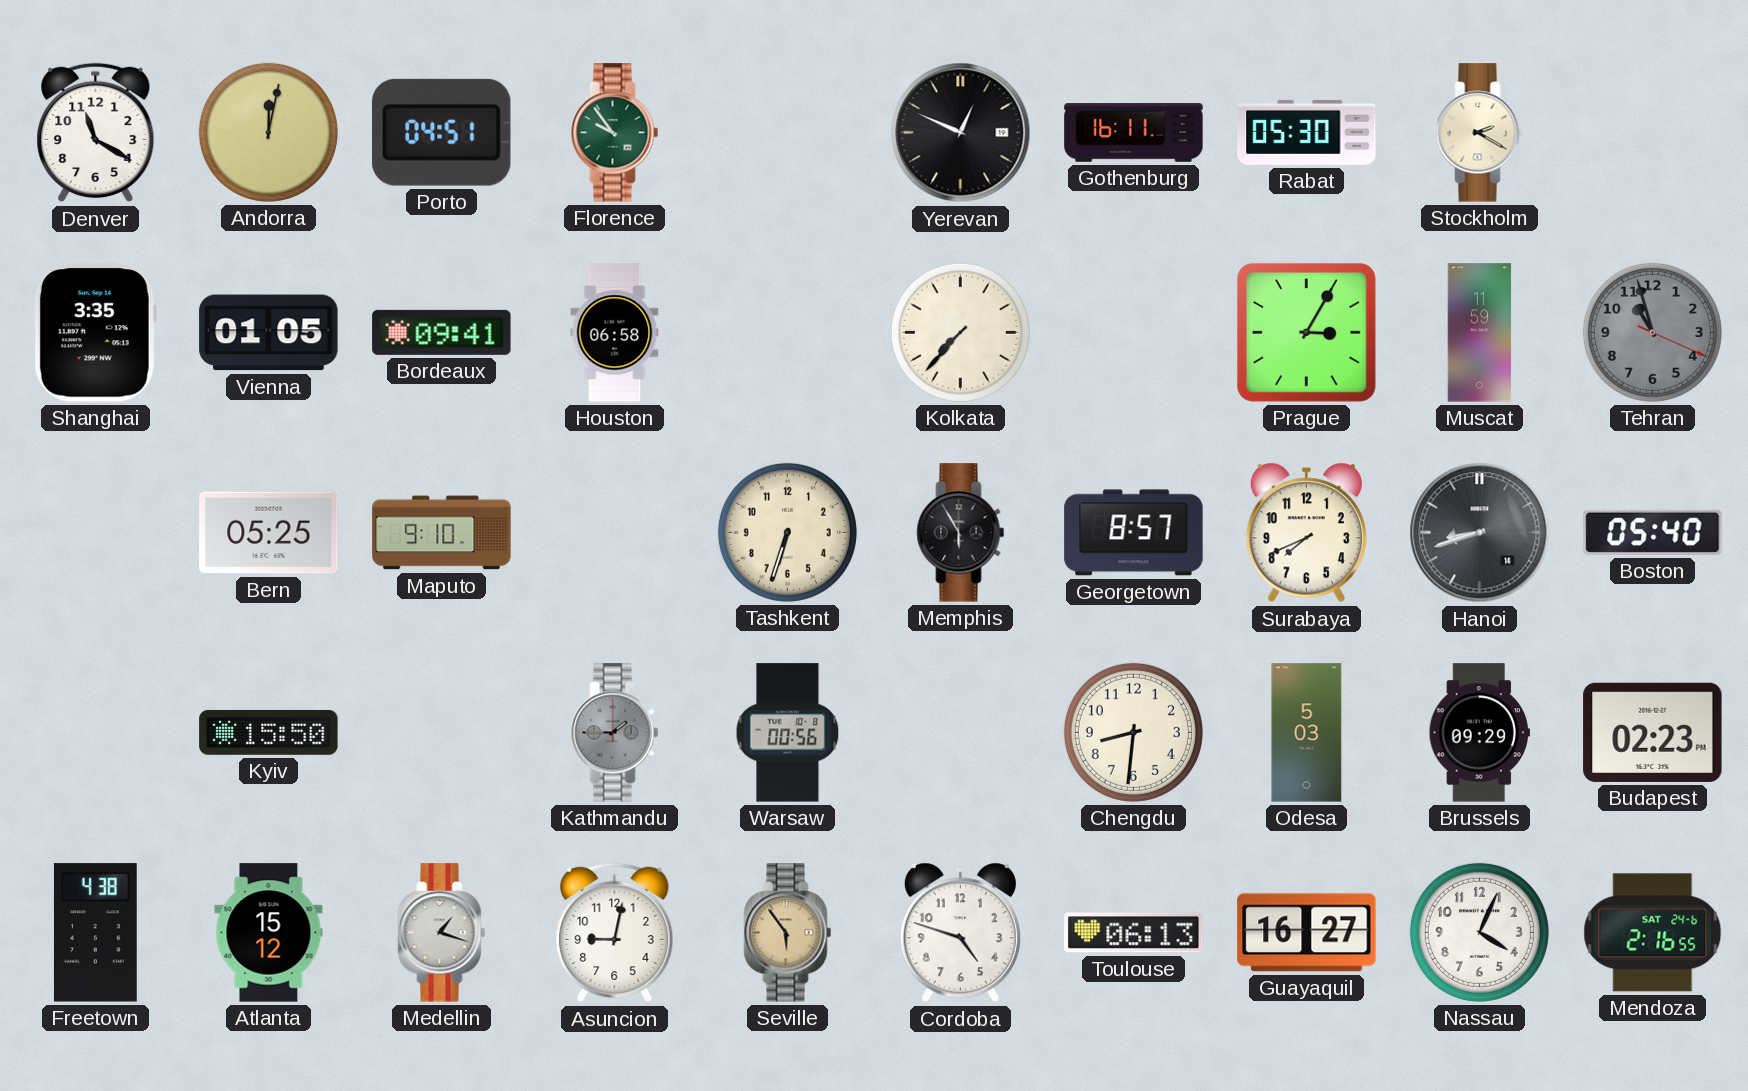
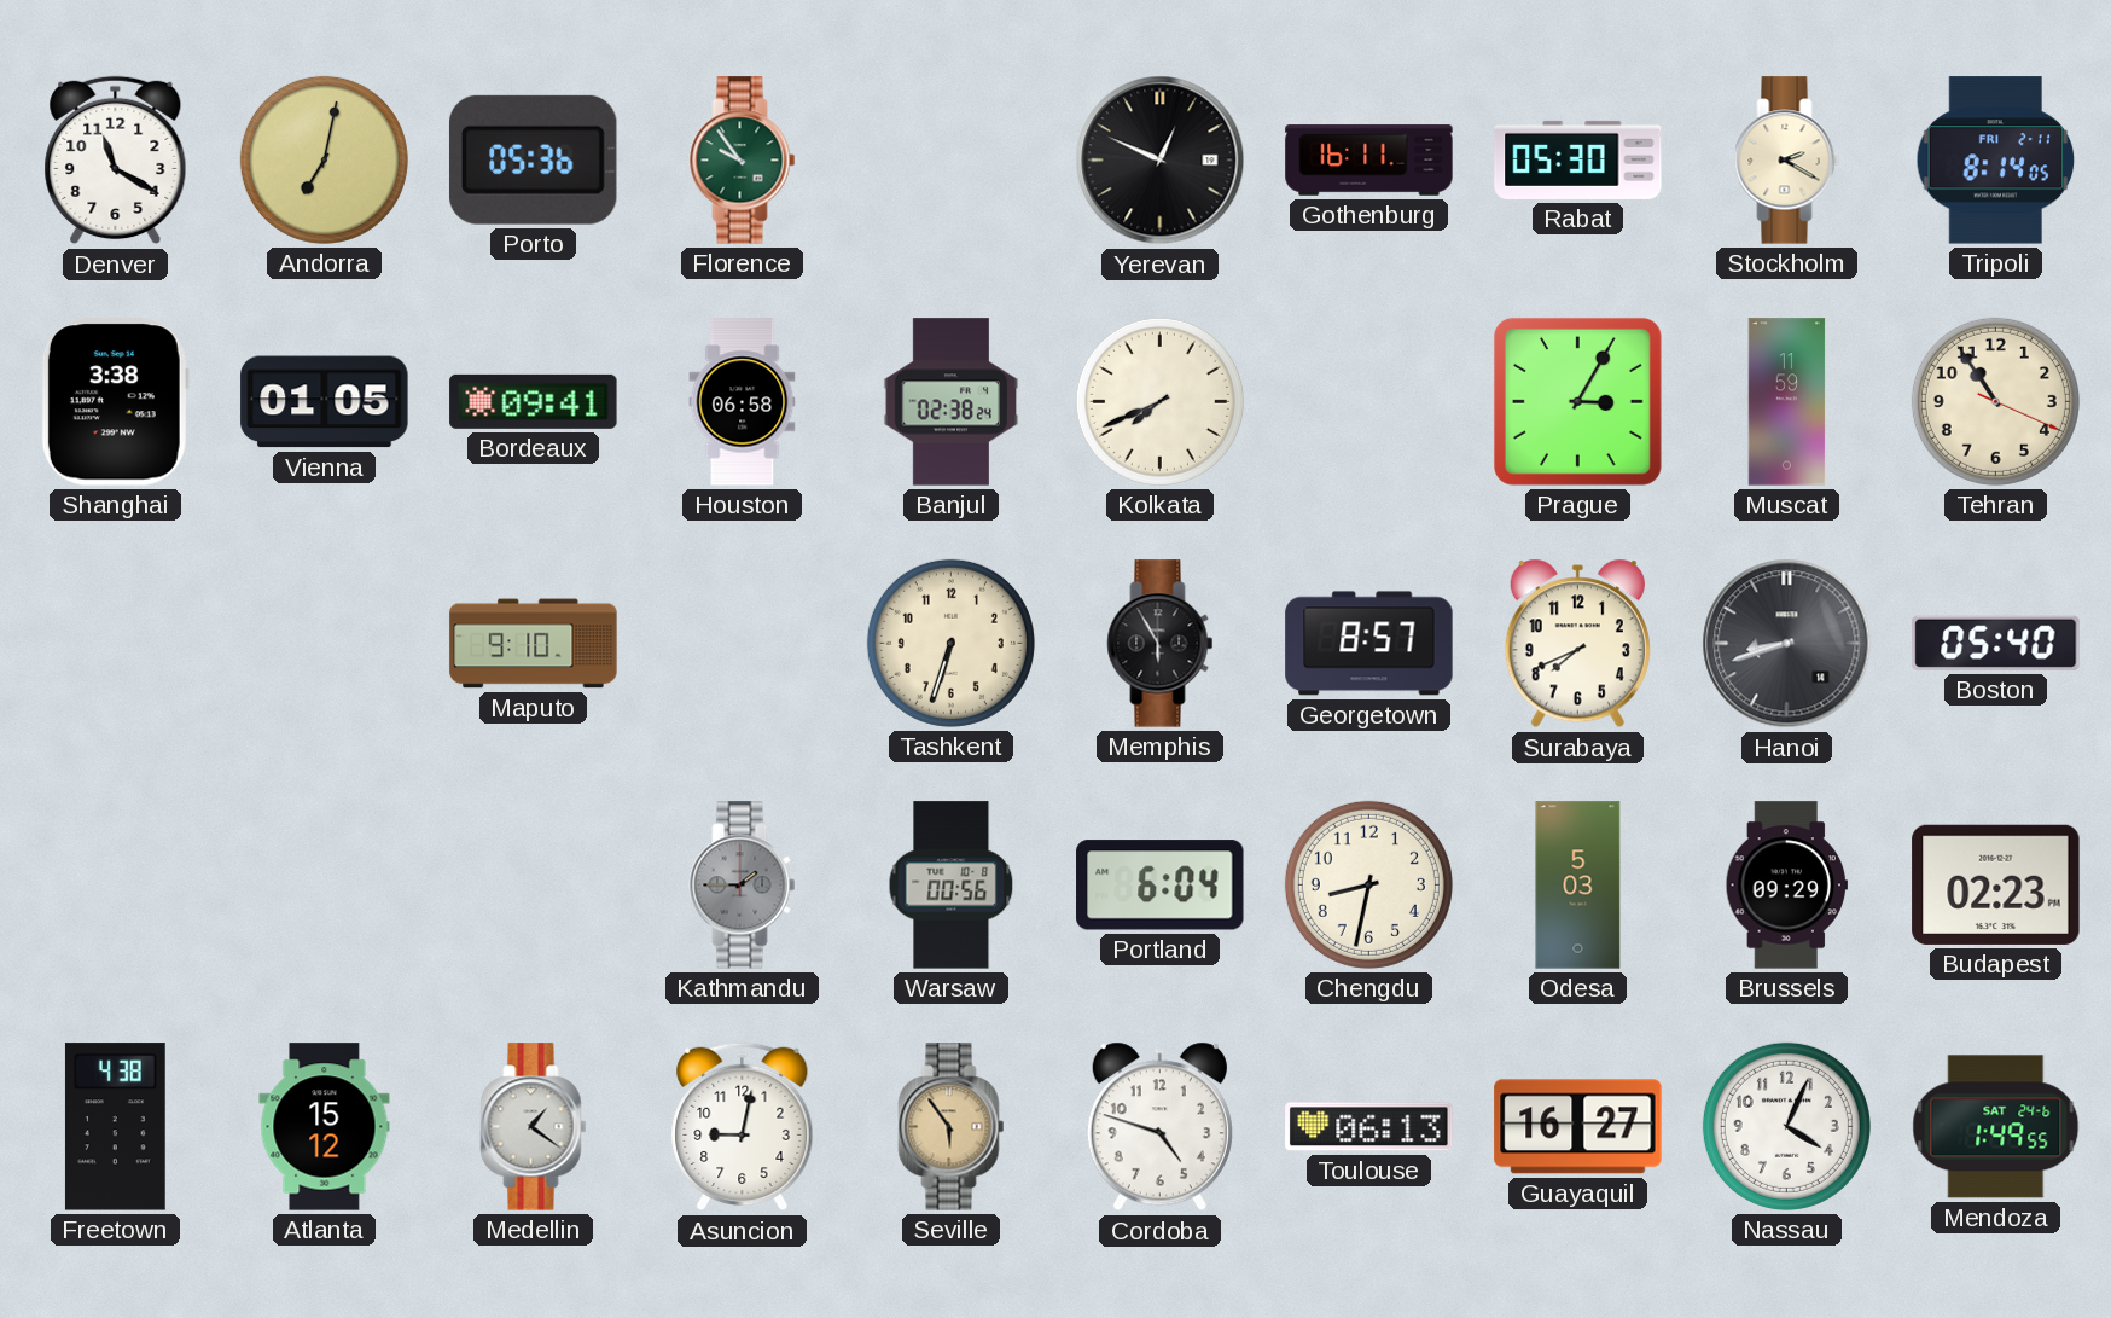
Andorra: 12:02 -> 7:02 (324, 159)
Porto: 04:51 -> 05:36 (533, 159)
Tripoli: none -> 8:14 (1996, 161)
Shanghai: 3:35 -> 3:38 (115, 402)
Banjul: none -> 02:38 (952, 402)
Kolkata: 7:37 -> 7:41 (1159, 401)
Tehran: 10:57 -> 10:54 (1995, 401)
Tehran dial: grey -> cream (1995, 401)
Bern: 05:25 -> none (269, 533)
Kyiv: 15:50 -> none (269, 732)
Portland: none -> 6:04 (1161, 886)
Chengdu: 8:31 -> 8:32 (1368, 884)
Medellin: 1:18 -> 1:21 (534, 1127)
Mendoza: 2:16 -> 1:49 (1996, 1127)
